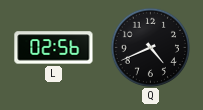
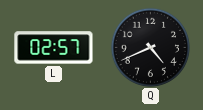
L: 02:56 -> 02:57 (54, 48)
